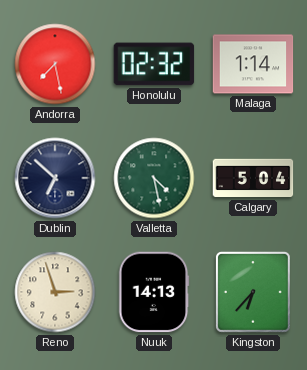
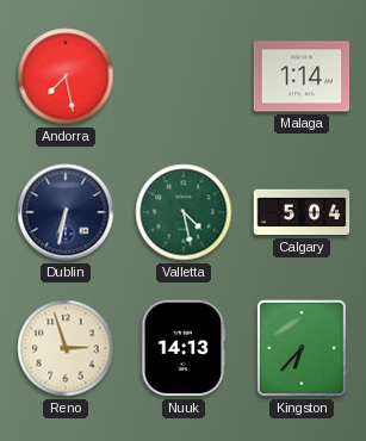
Honolulu: 02:32 -> none (154, 64)
Dublin: 6:52 -> 6:32 (66, 212)
